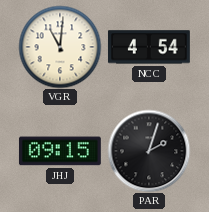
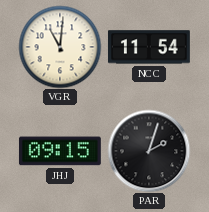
NCC: 4:54 -> 11:54 (149, 47)
